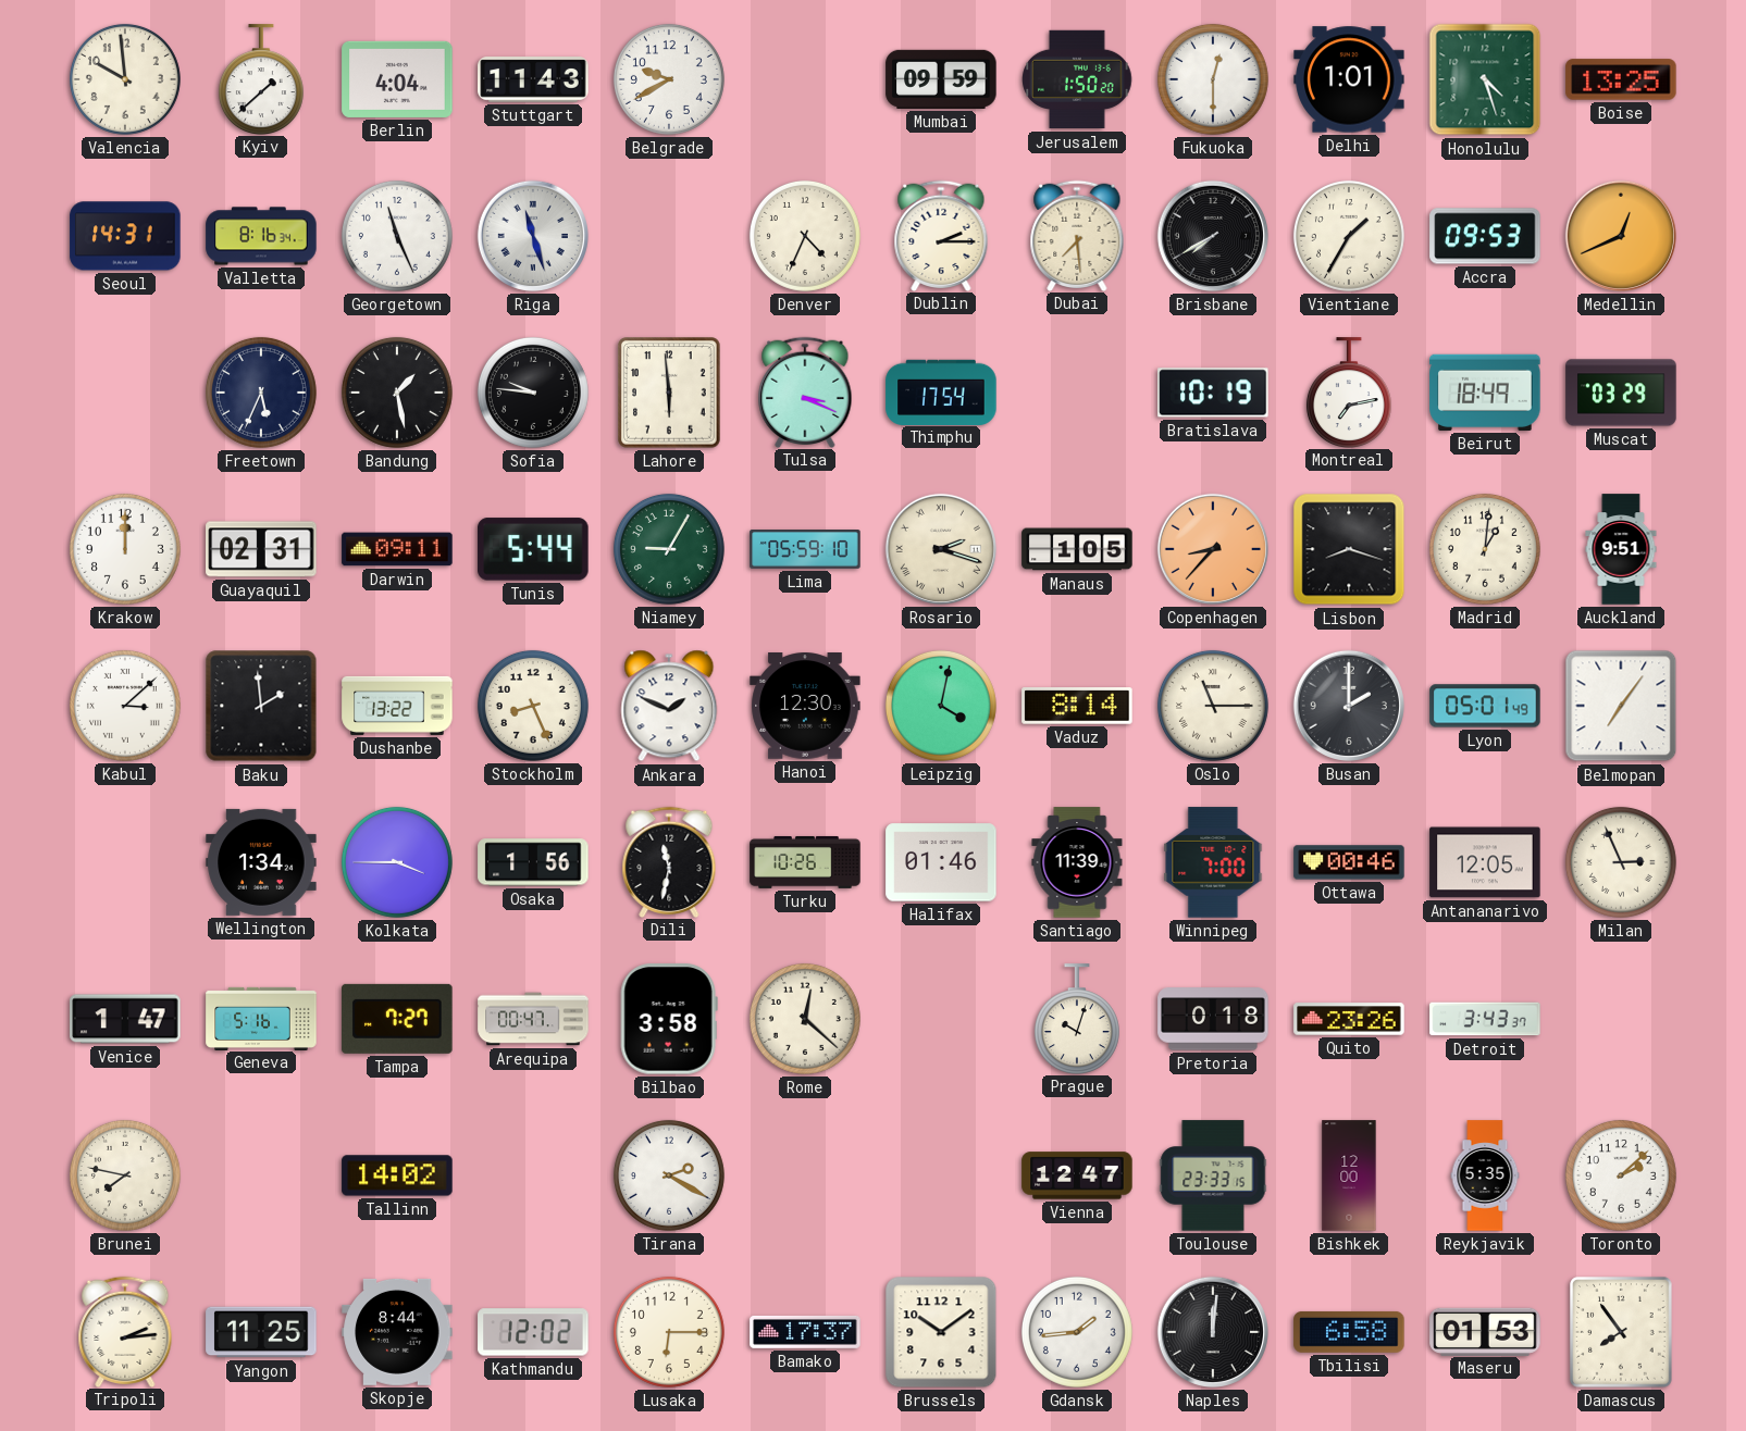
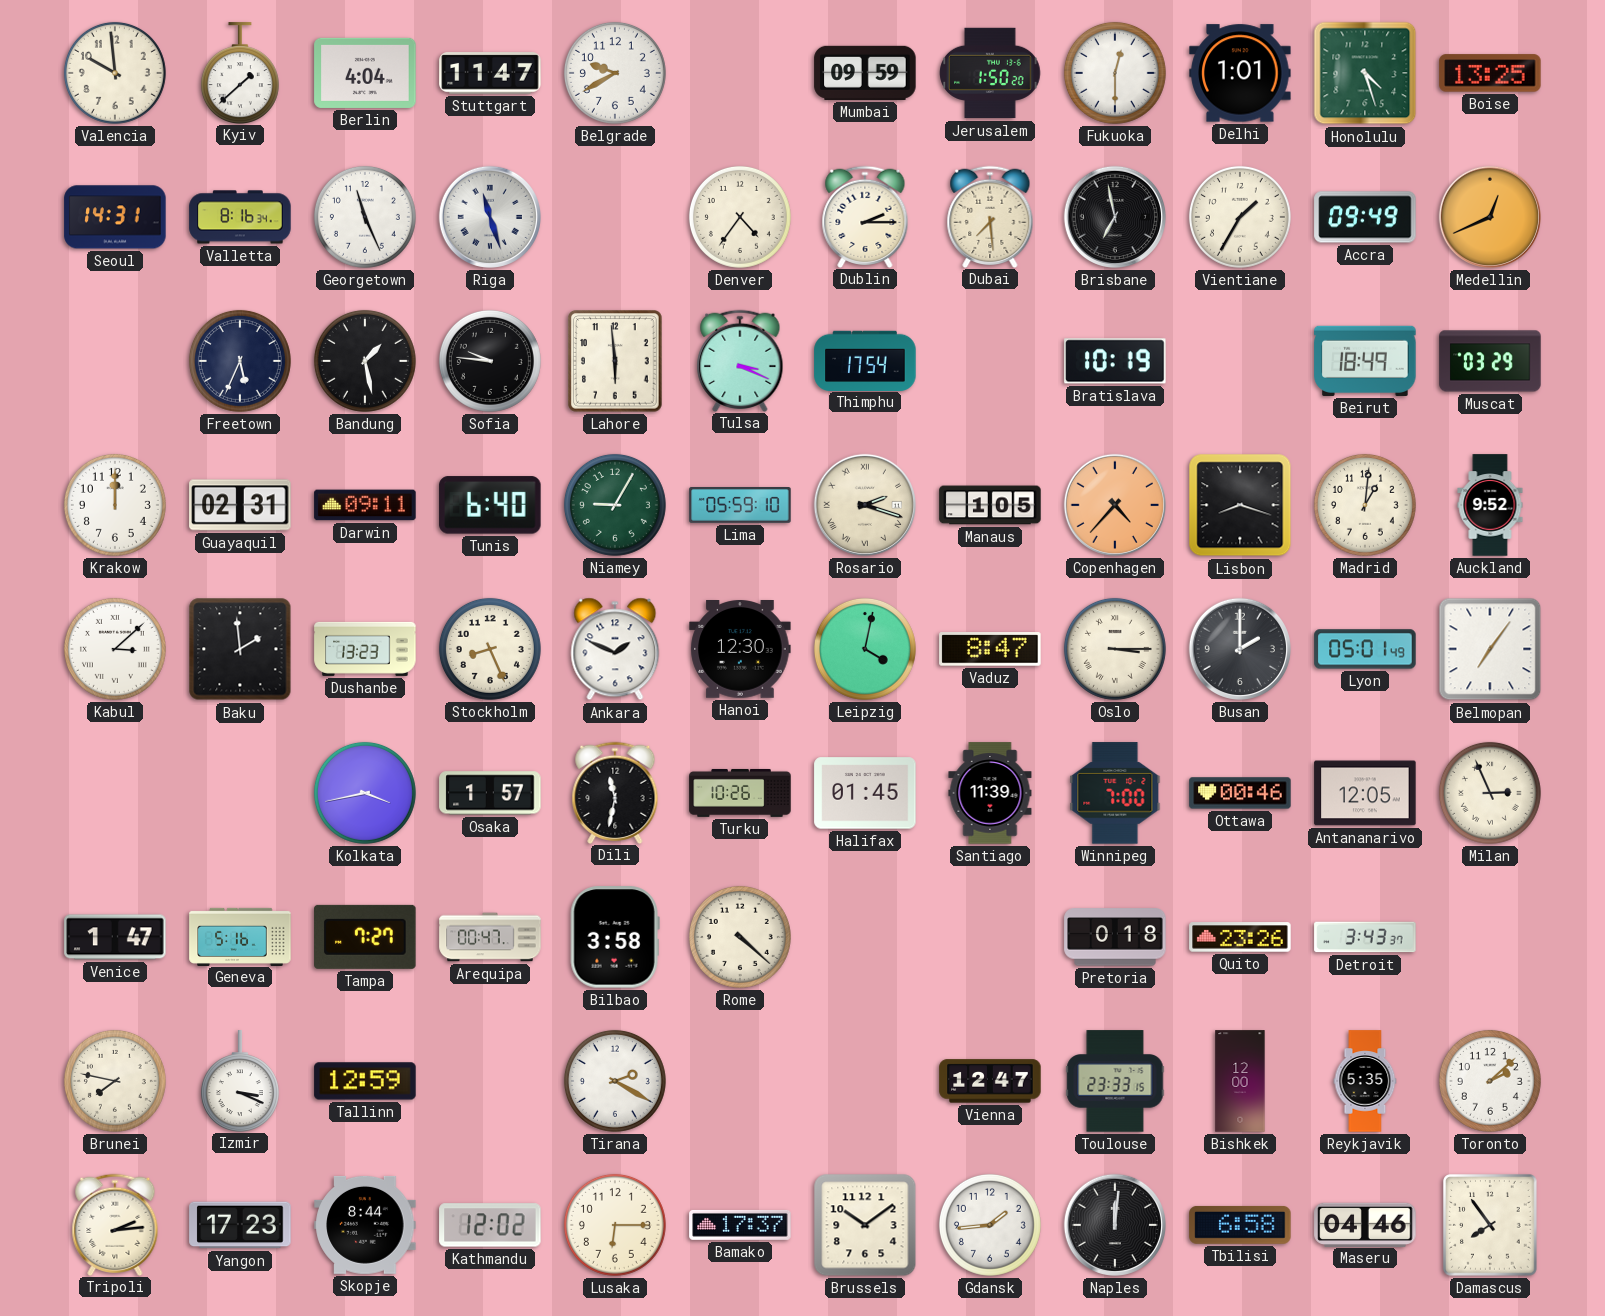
Stuttgart: 11:43 -> 11:47 (490, 73)
Denver: 4:34 -> 4:36 (740, 217)
Brisbane: 7:40 -> 6:58 (1115, 217)
Accra: 09:53 -> 09:49 (1365, 217)
Montreal: 7:13 -> none (1349, 393)
Tunis: 5:44 -> 6:40 (490, 505)
Copenhagen: 8:37 -> 4:37 (1115, 505)
Auckland: 9:51 -> 9:52 (1490, 505)
Dushanbe: 13:22 -> 13:23 (365, 649)
Vaduz: 8:14 -> 8:47 (990, 649)
Oslo: 11:15 -> 3:15 (1115, 649)
Wellington: 1:34 -> none (261, 862)
Kolkata: 3:45 -> 3:43 (365, 793)
Osaka: 1:56 -> 1:57 (490, 793)
Halifax: 01:46 -> 01:45 (865, 793)
Rome: 12:22 -> 4:22 (740, 937)
Prague: 10:03 -> none (1077, 1019)
Izmir: none -> 3:19 (240, 1081)
Tallinn: 14:02 -> 12:59 (365, 1081)
Yangon: 11:25 -> 17:23 (240, 1225)
Maseru: 01:53 -> 04:46 (1365, 1224)
